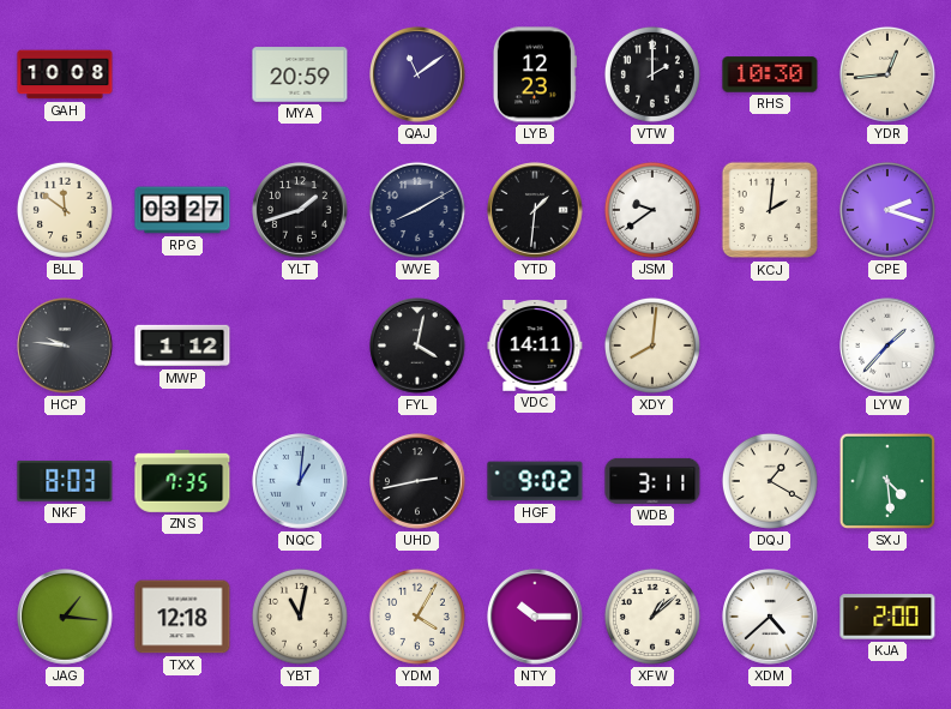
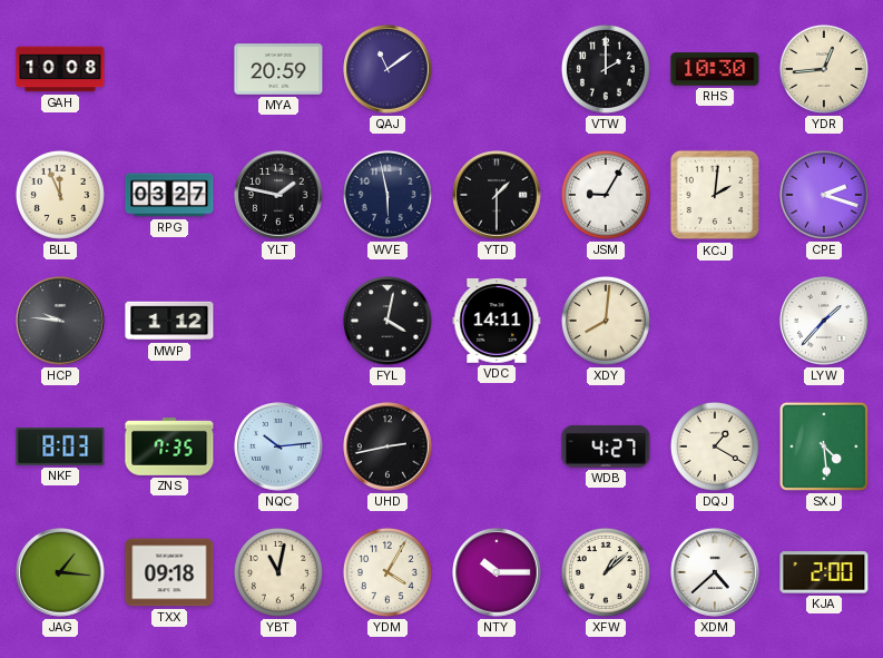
LYB: 12:23 -> none (535, 74)
BLL: 11:51 -> 11:56 (60, 195)
YLT: 1:42 -> 1:47 (278, 195)
WVE: 8:10 -> 5:58 (387, 195)
YTD: 1:31 -> 1:30 (497, 195)
JSM: 9:39 -> 9:05 (606, 195)
NQC: 1:01 -> 10:14 (278, 446)
HGF: 9:02 -> none (535, 481)
WDB: 3:11 -> 4:27 (606, 446)
TXX: 12:18 -> 09:18 (169, 572)
